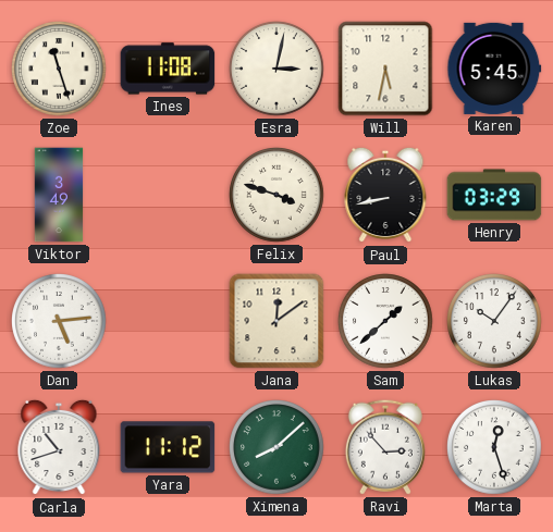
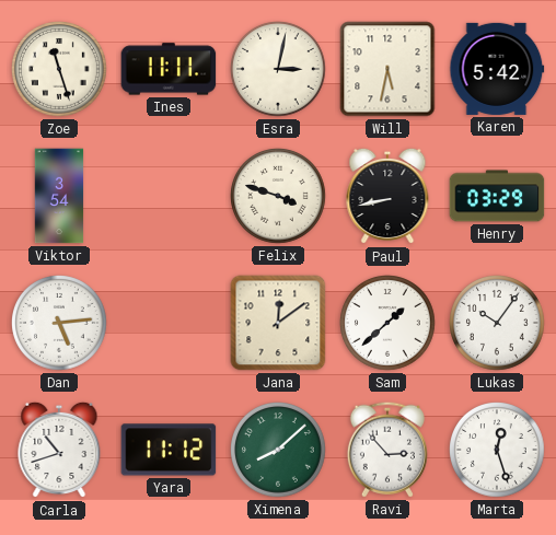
Ines: 11:08 -> 11:11 (169, 69)
Karen: 5:45 -> 5:42 (497, 69)
Viktor: 3:49 -> 3:54 (59, 196)
